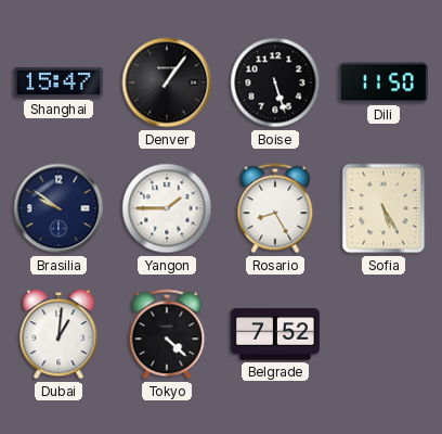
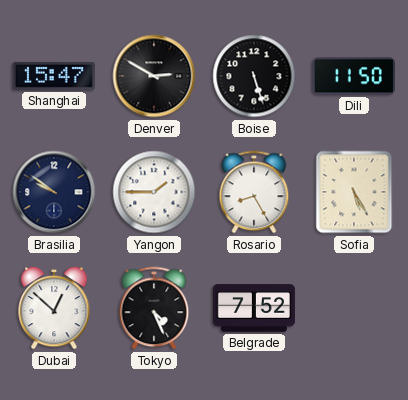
Denver: 1:06 -> 2:50 (154, 76)
Dubai: 1:01 -> 12:52 (54, 308)
Tokyo: 4:22 -> 4:26 (154, 308)
